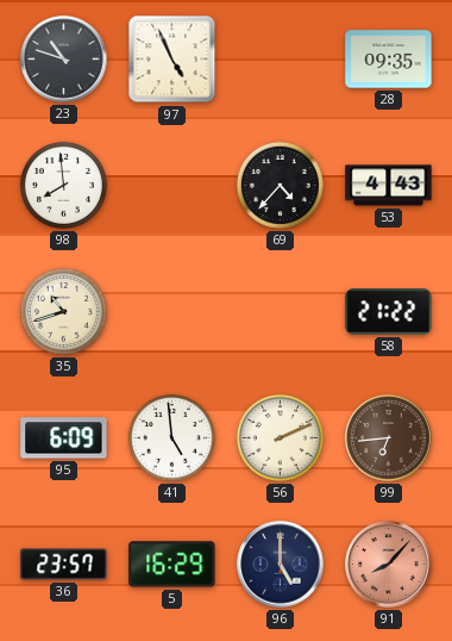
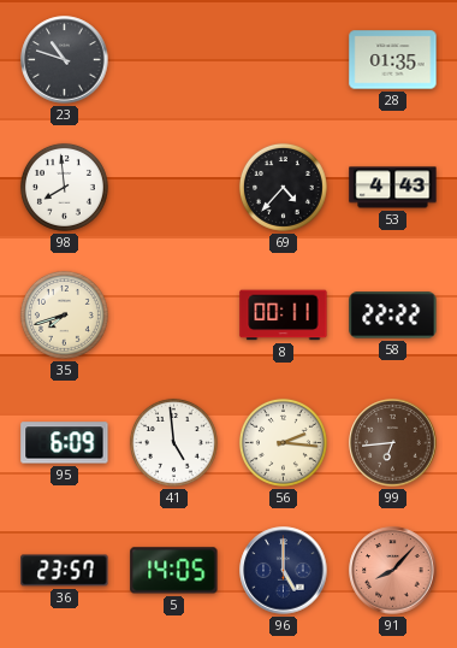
97: 4:56 -> none (172, 60)
28: 09:35 -> 01:35 (393, 60)
35: 10:42 -> 7:42 (64, 314)
8: none -> 00:11 (284, 316)
58: 21:22 -> 22:22 (393, 316)
56: 2:11 -> 2:16 (283, 442)
5: 16:29 -> 14:05 (174, 571)
